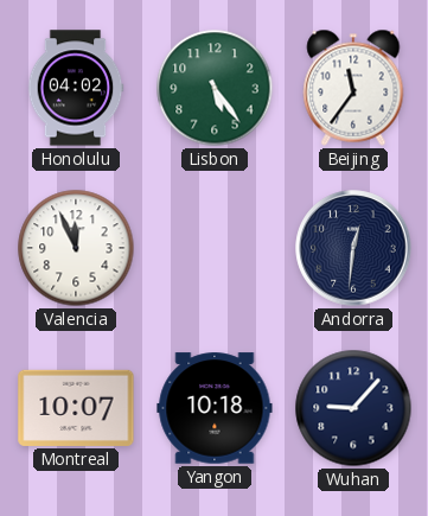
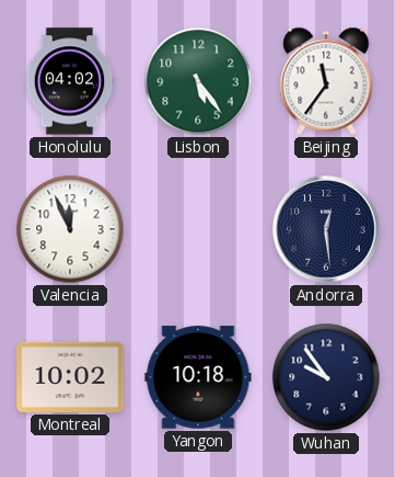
Andorra: 12:31 -> 12:29 (326, 229)
Montreal: 10:07 -> 10:02 (70, 377)
Wuhan: 9:07 -> 9:54 (326, 377)
